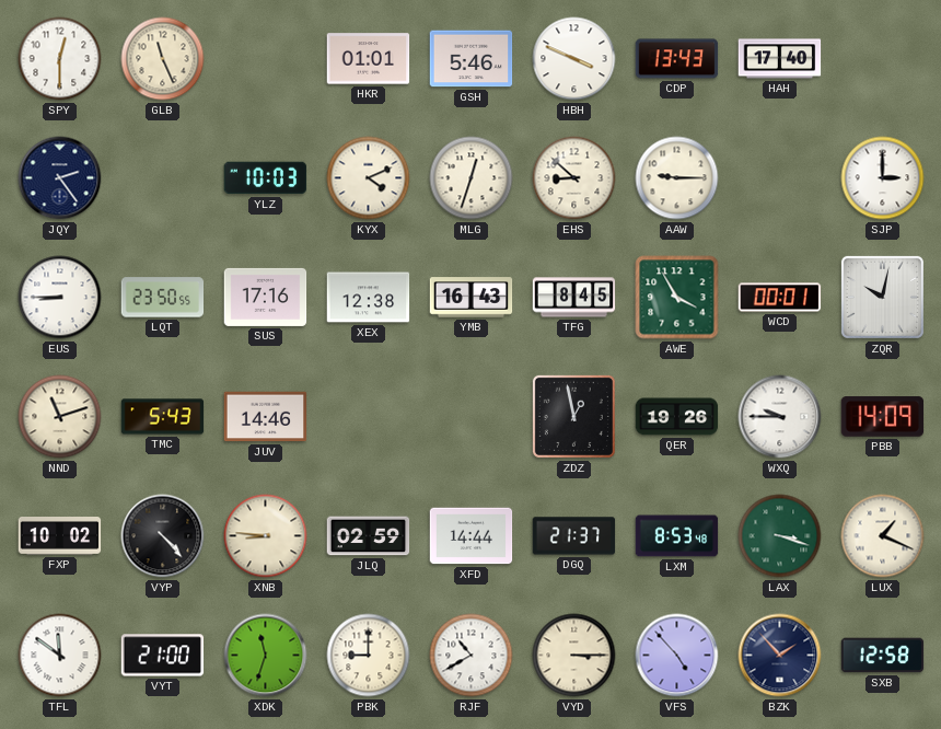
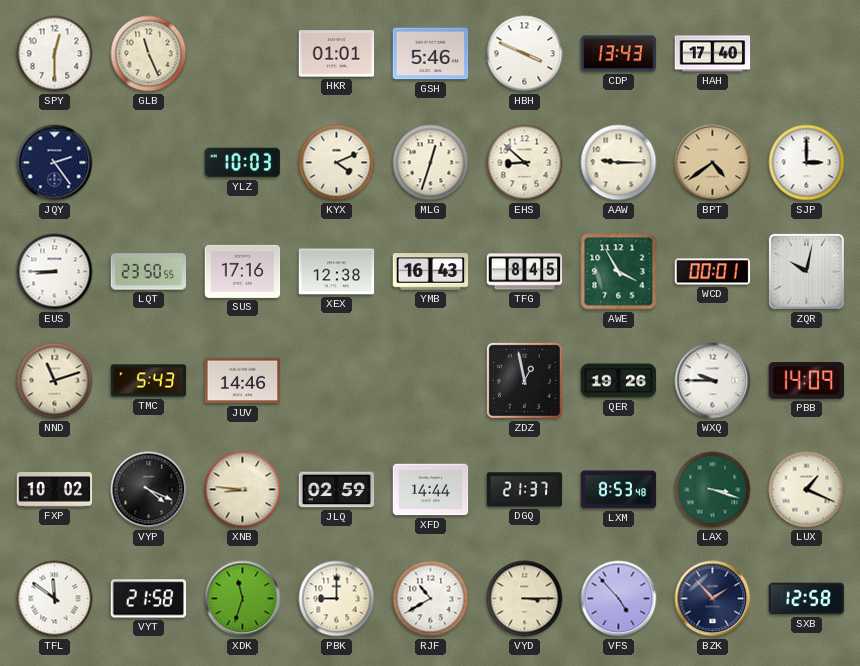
BPT: none -> 4:39 (713, 163)
VYP: 4:23 -> 4:19 (149, 490)
VYT: 21:00 -> 21:58 (149, 599)
